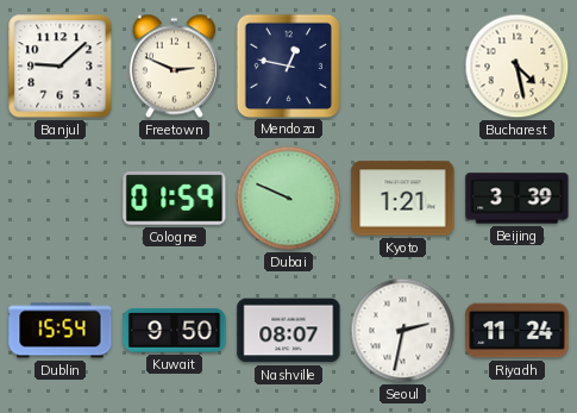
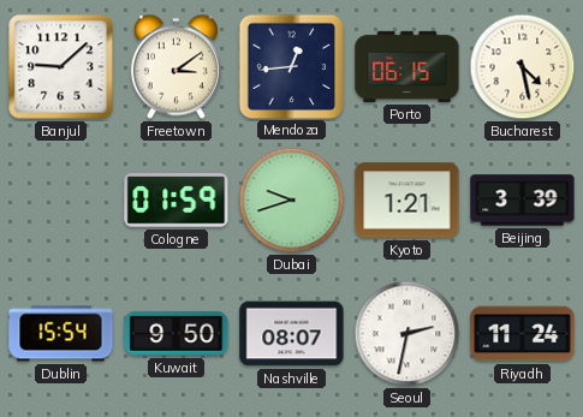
Freetown: 2:49 -> 3:09 (176, 67)
Mendoza: 12:47 -> 12:44 (291, 66)
Porto: none -> 06:15 (407, 66)
Dubai: 9:49 -> 9:42 (292, 201)
